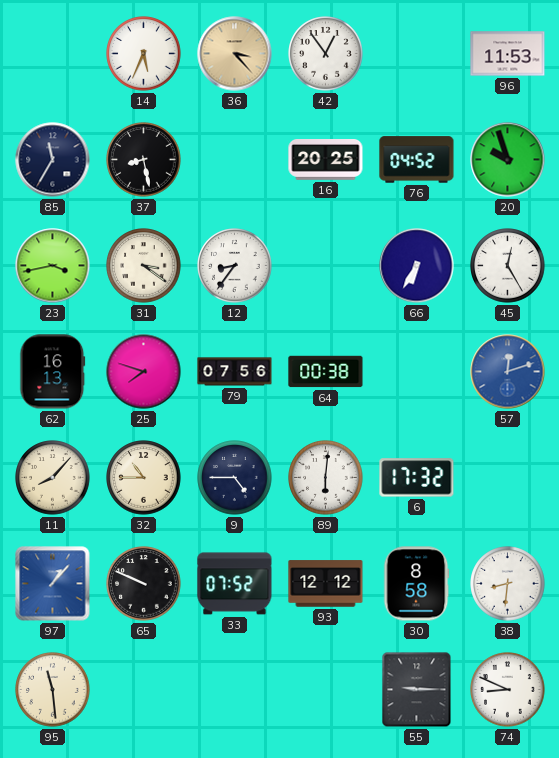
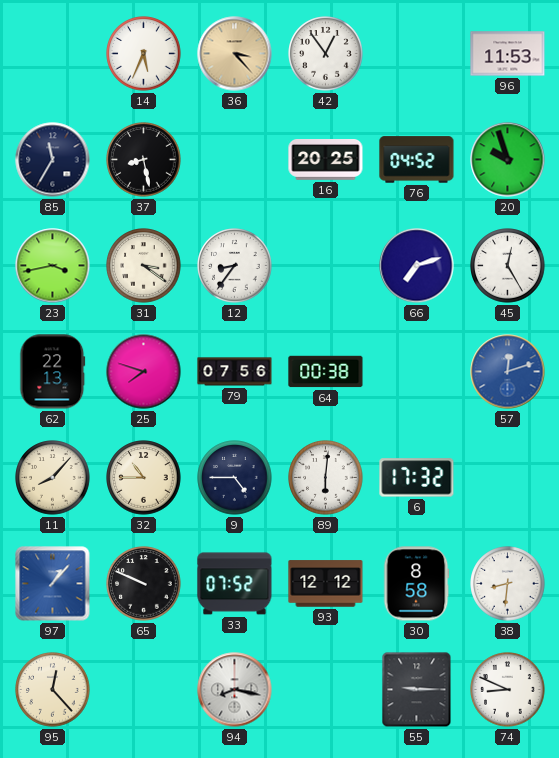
66: 6:35 -> 7:12 (417, 266)
62: 16:13 -> 22:13 (53, 372)
95: 11:29 -> 12:23 (53, 690)
94: none -> 8:17 (235, 690)
